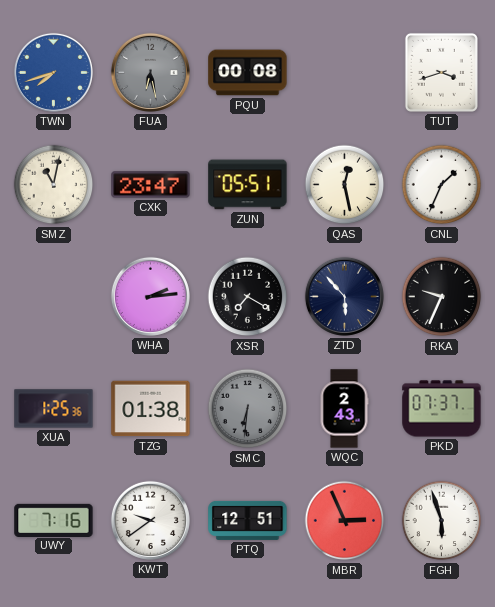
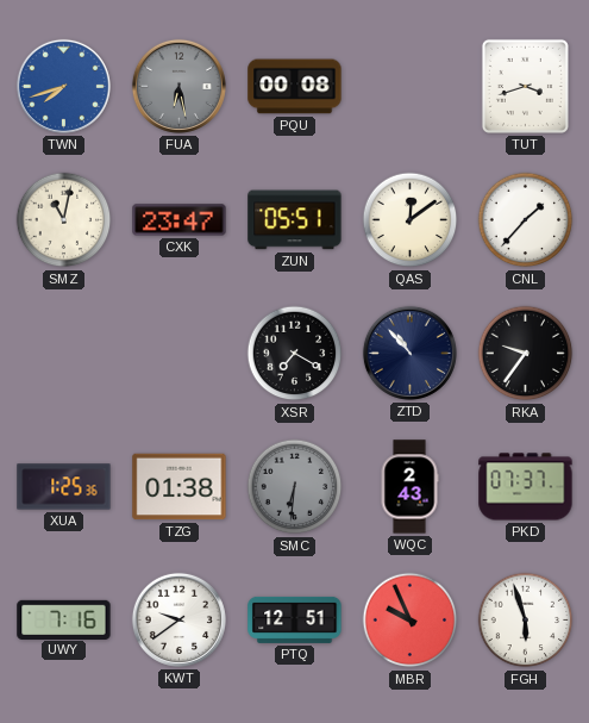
QAS: 12:28 -> 12:09 (411, 220)
CNL: 1:34 -> 1:37 (526, 220)
WHA: 2:14 -> none (150, 296)
ZTD: 5:53 -> 10:53 (409, 353)
RKA: 9:34 -> 9:36 (526, 354)
MBR: 2:56 -> 9:56 (411, 621)
